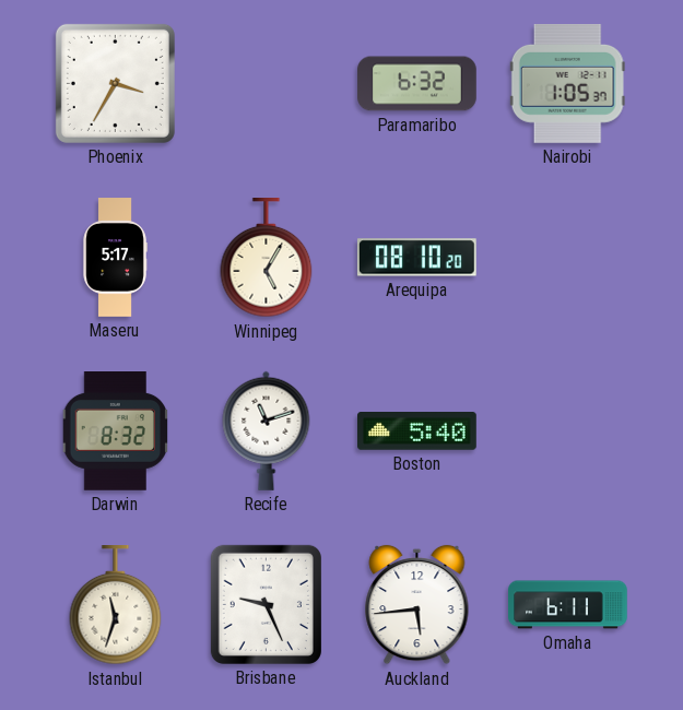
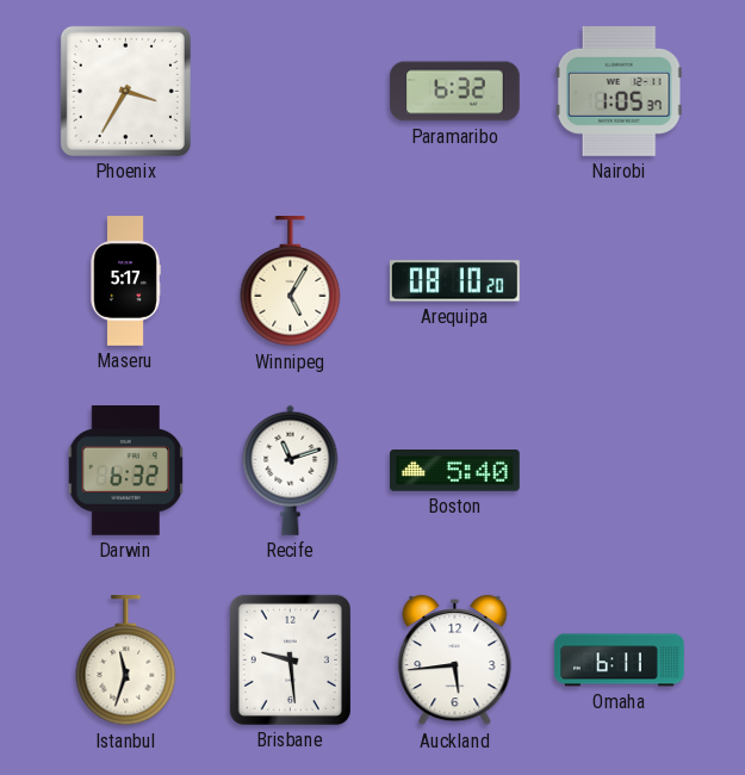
Darwin: 8:32 -> 6:32 (126, 471)
Brisbane: 9:26 -> 9:29 (290, 659)
